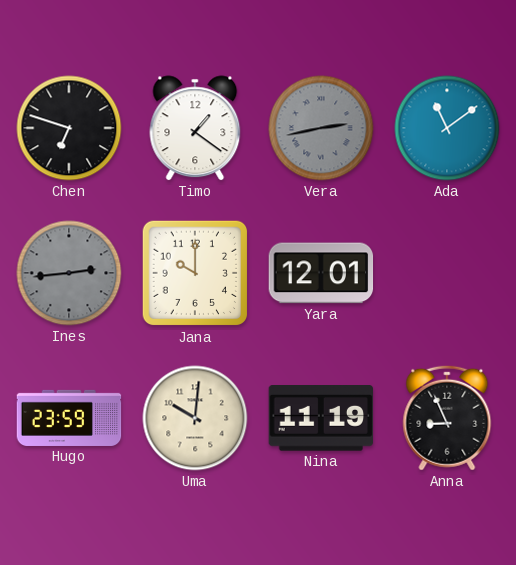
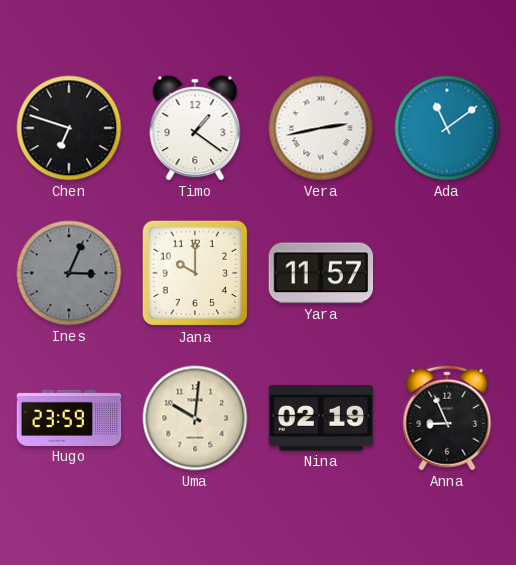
Vera dial: grey -> white (321, 128)
Ines: 2:44 -> 3:04 (69, 273)
Yara: 12:01 -> 11:57 (321, 273)
Nina: 11:19 -> 02:19 (321, 418)
